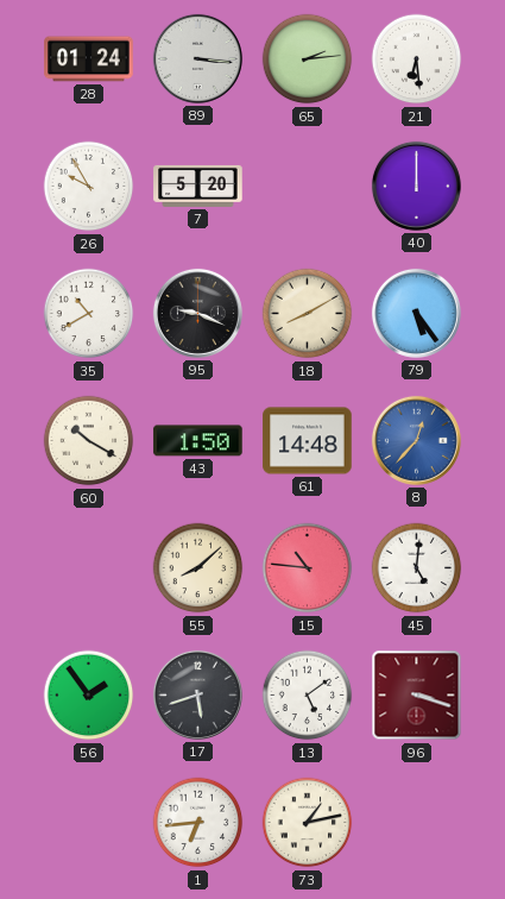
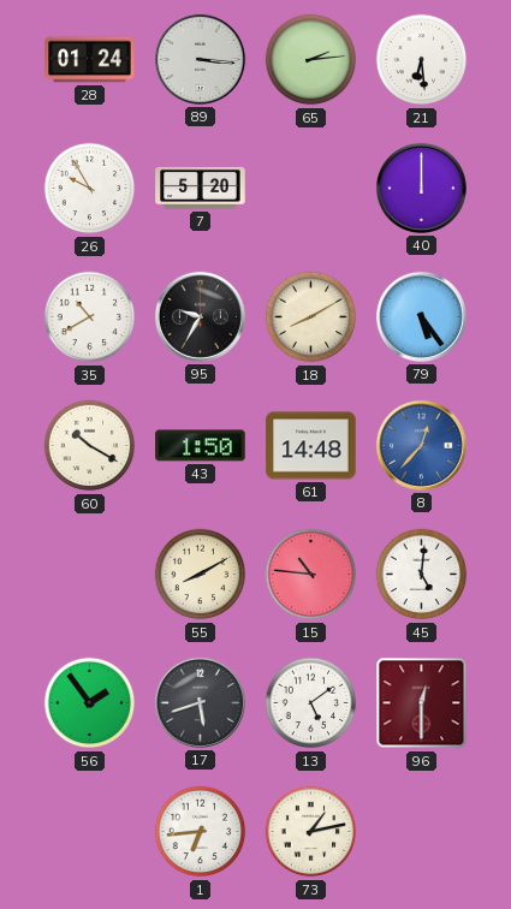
95: 9:19 -> 9:35 (200, 316)
55: 8:08 -> 8:10 (201, 575)
96: 3:18 -> 12:30 (422, 703)
